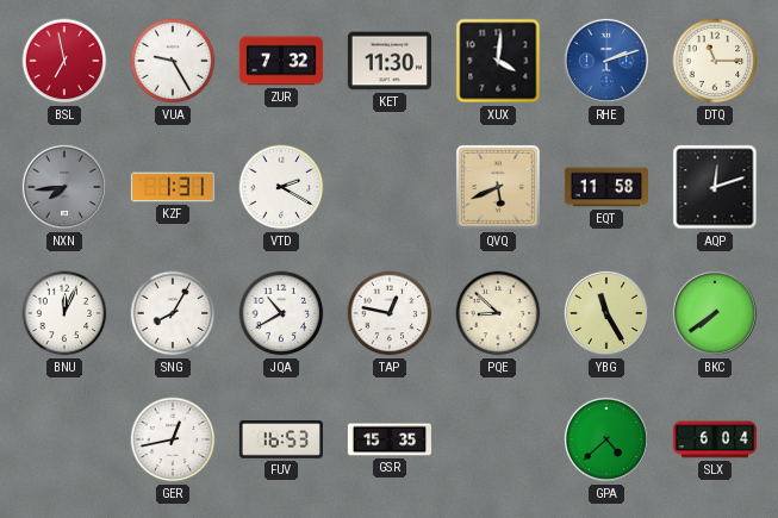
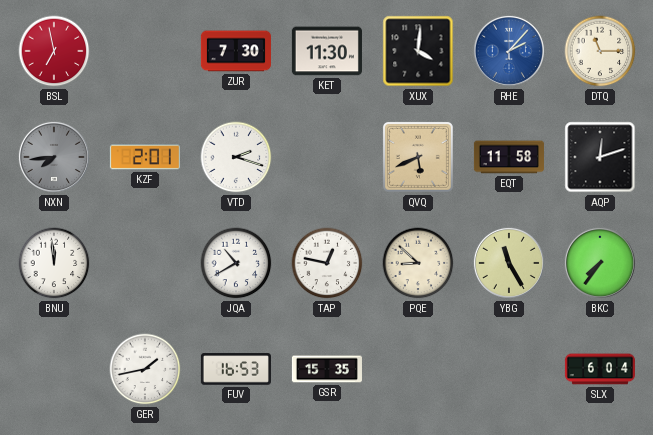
VUA: 9:25 -> none (173, 61)
ZUR: 7:32 -> 7:30 (236, 51)
RHE: 2:12 -> 2:07 (509, 51)
KZF: 1:31 -> 2:01 (145, 157)
VTD: 2:20 -> 2:18 (236, 157)
BNU: 12:04 -> 11:59 (54, 263)
SNG: 8:05 -> none (173, 313)
BKC: 7:39 -> 7:36 (600, 263)
GER: 12:43 -> 1:43 (145, 369)
GPA: 4:38 -> none (606, 439)
